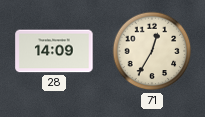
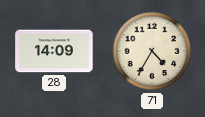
71: 12:35 -> 4:35 (152, 51)
